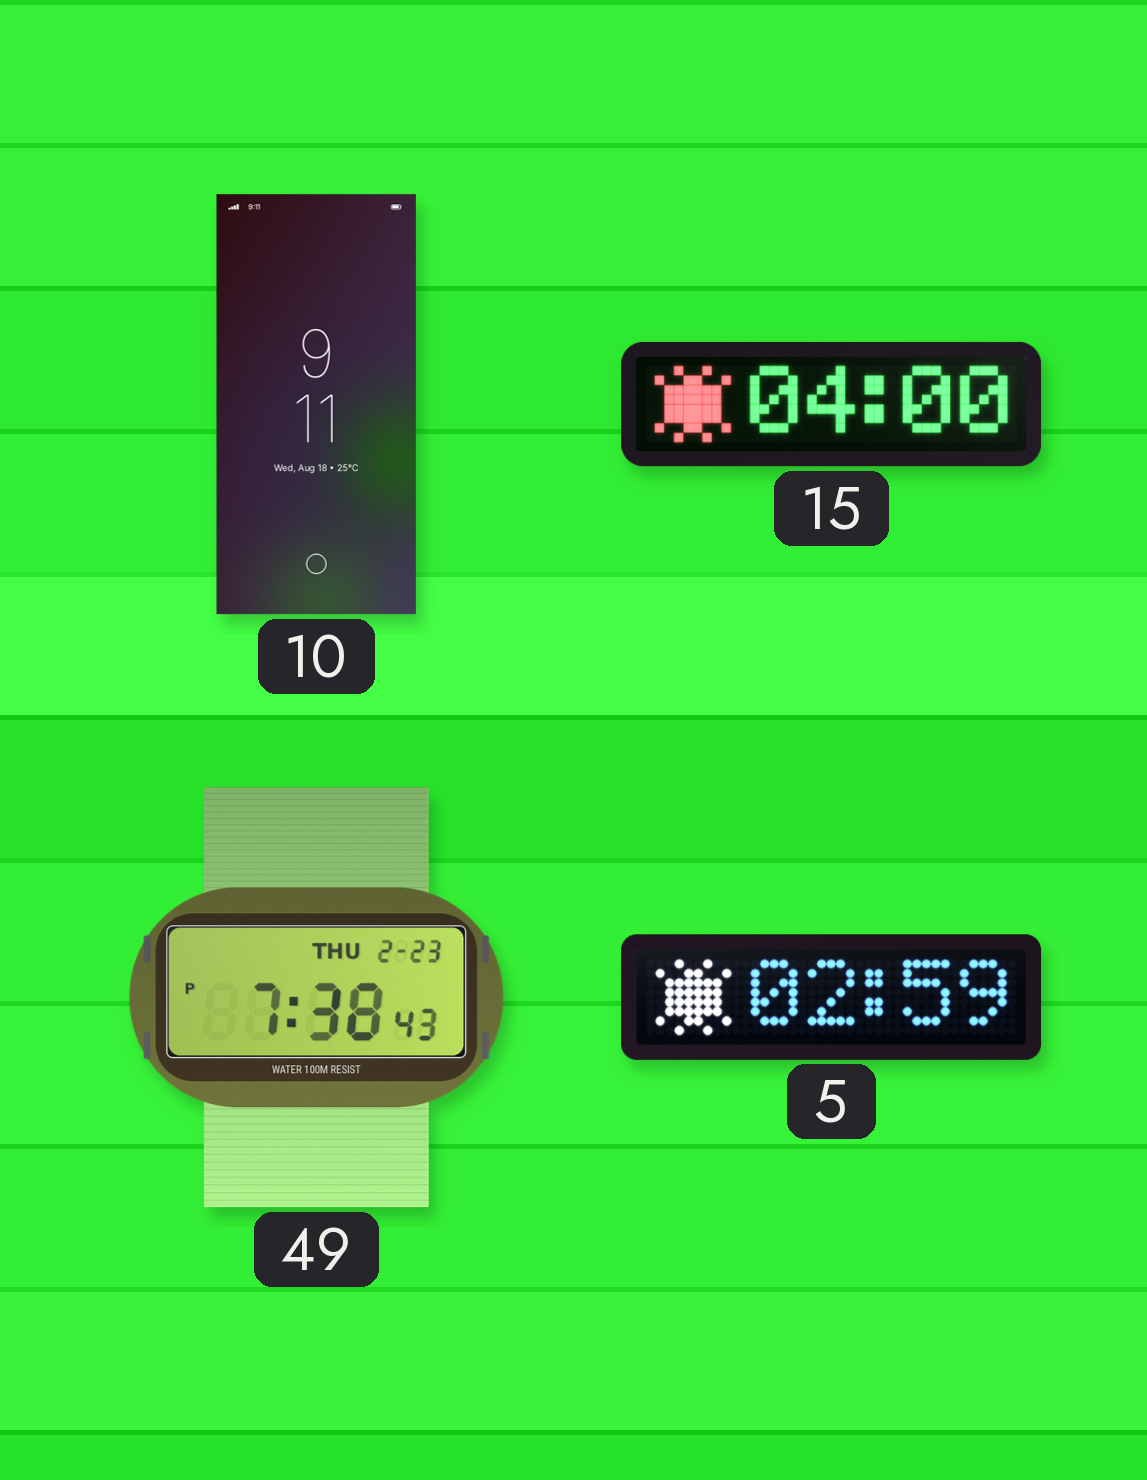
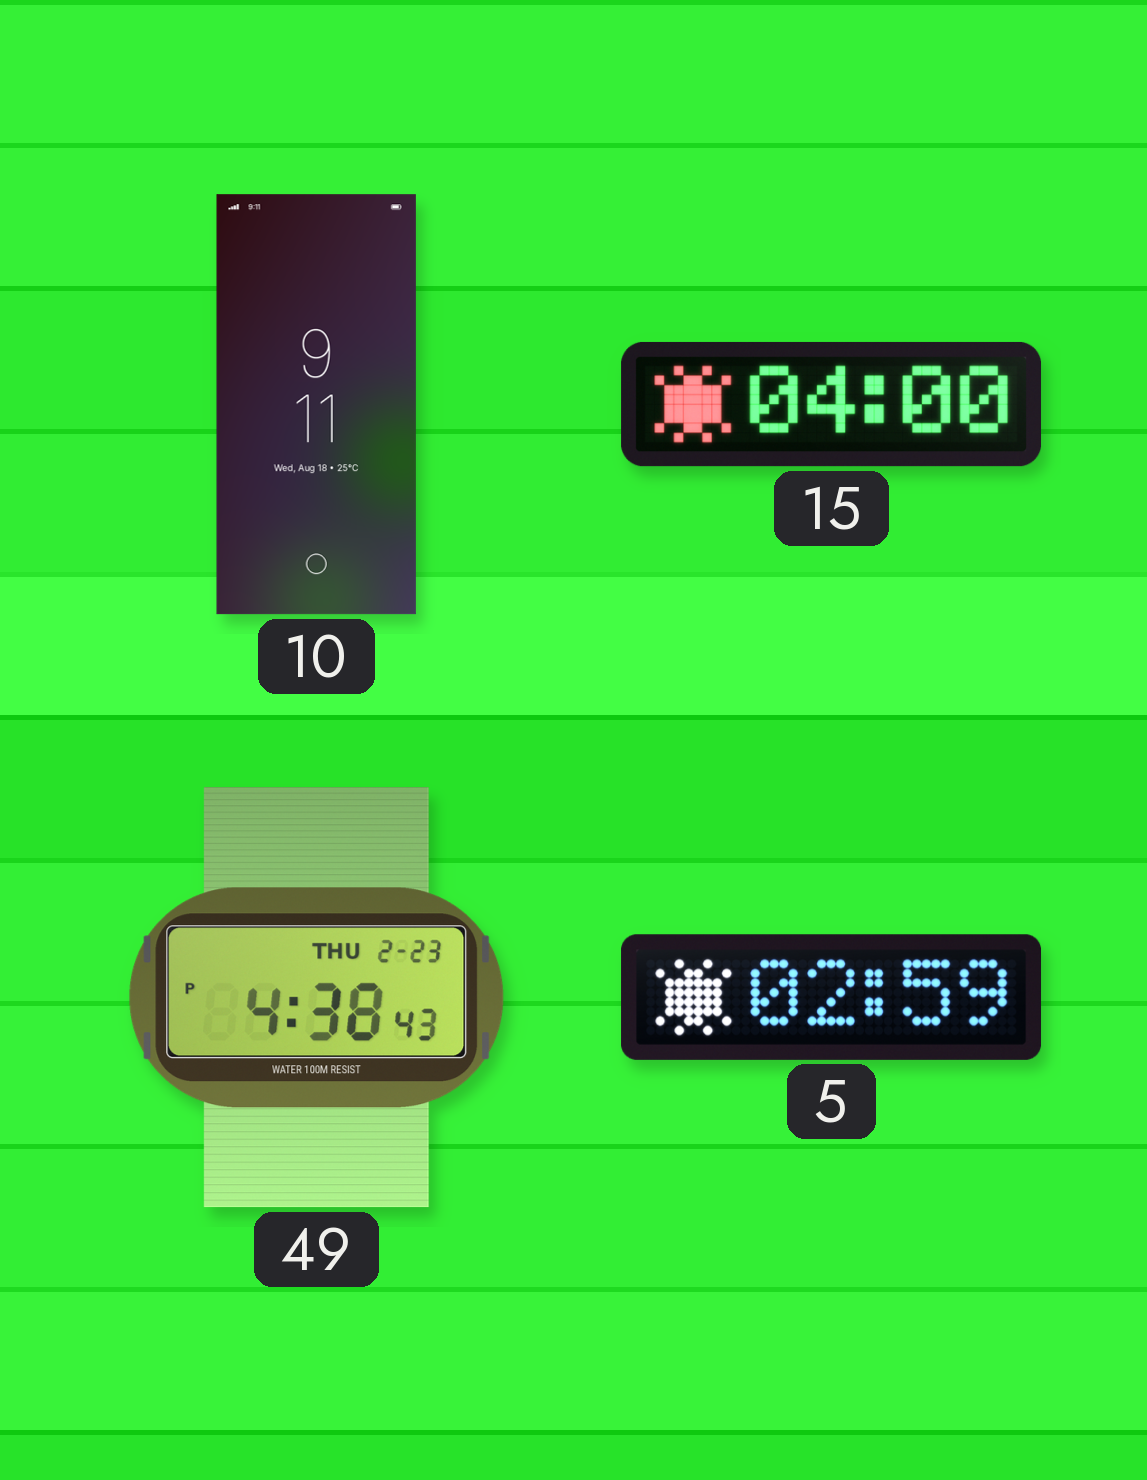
49: 7:38 -> 4:38 (317, 998)
